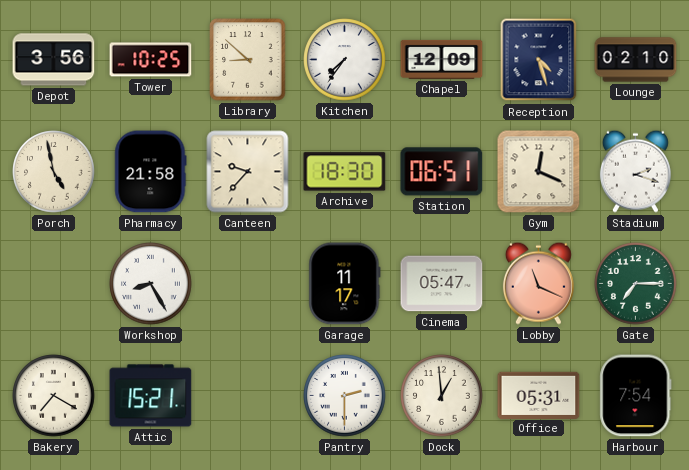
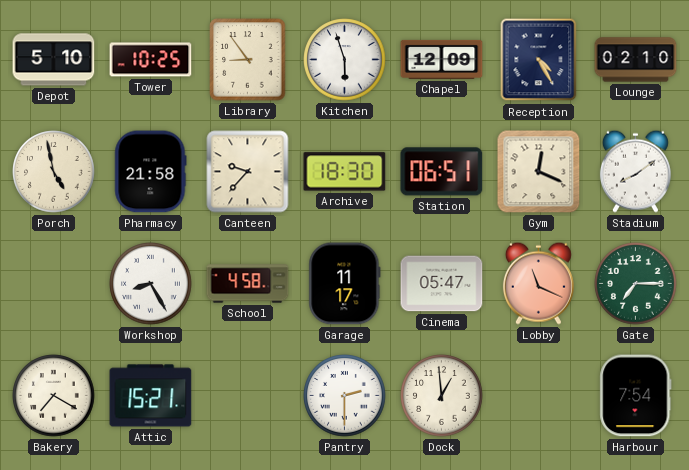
Depot: 3:56 -> 5:10 (54, 60)
Library: 8:52 -> 8:54 (248, 60)
Kitchen: 7:36 -> 5:57 (345, 60)
Reception: 4:27 -> 4:25 (539, 60)
Stadium: 2:18 -> 8:09 (635, 171)
School: none -> 4:58 (248, 284)
Office: 05:31 -> none (539, 395)
